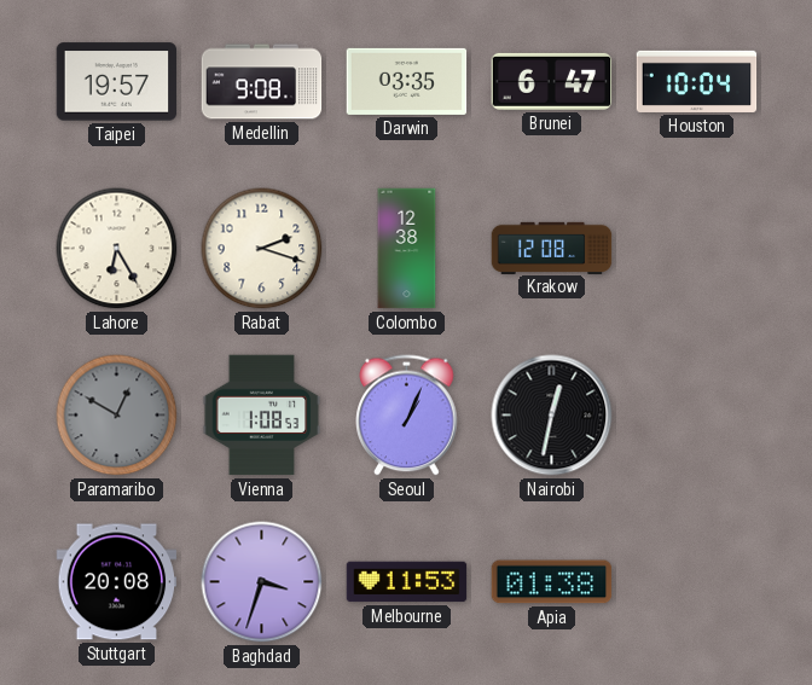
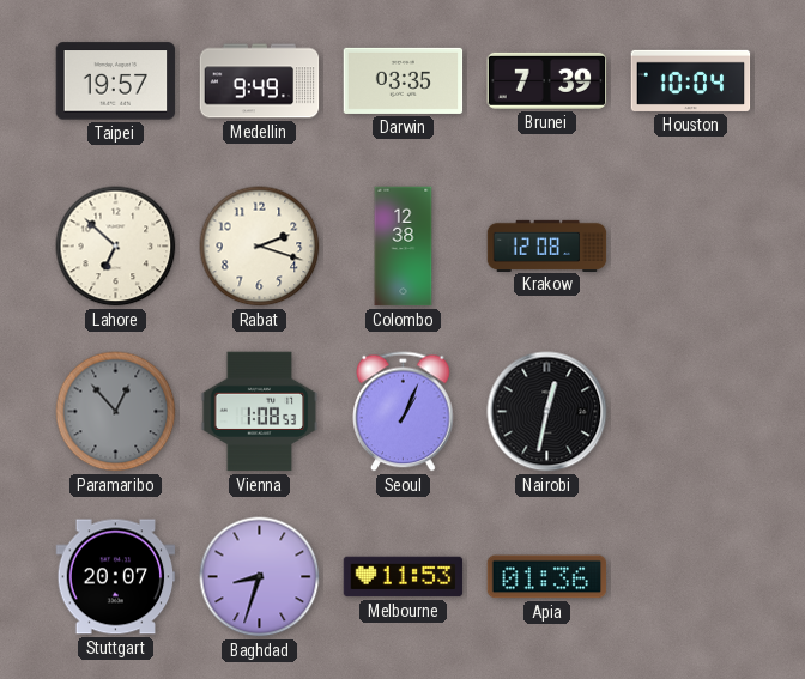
Medellin: 9:08 -> 9:49 (260, 81)
Brunei: 6:47 -> 7:39 (547, 80)
Lahore: 6:25 -> 6:52 (116, 247)
Paramaribo: 12:50 -> 12:53 (116, 412)
Stuttgart: 20:08 -> 20:07 (116, 577)
Baghdad: 3:33 -> 8:33 (260, 577)
Apia: 01:38 -> 01:36 (547, 577)
